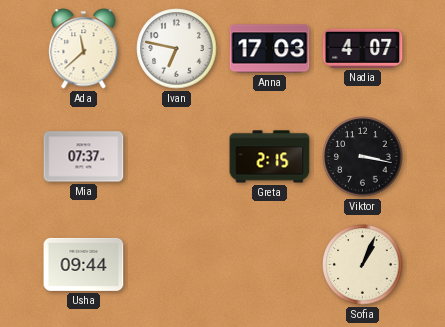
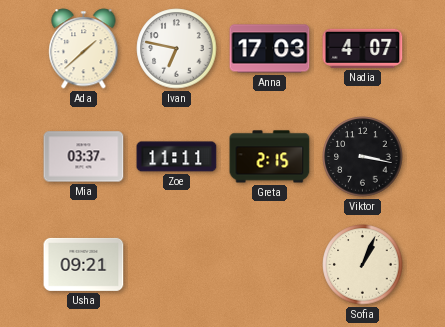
Ada: 11:38 -> 1:38 (84, 49)
Mia: 07:37 -> 03:37 (84, 157)
Zoe: none -> 11:11 (177, 157)
Usha: 09:44 -> 09:21 (84, 264)
